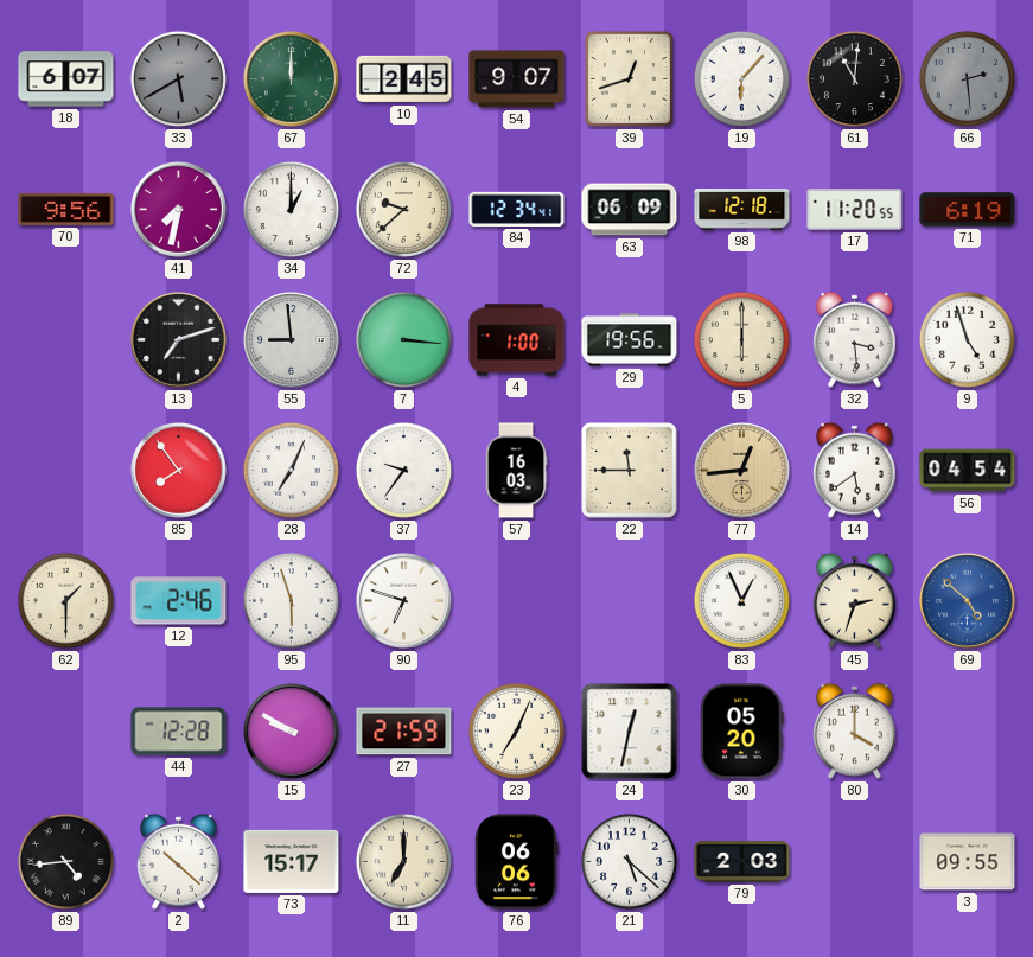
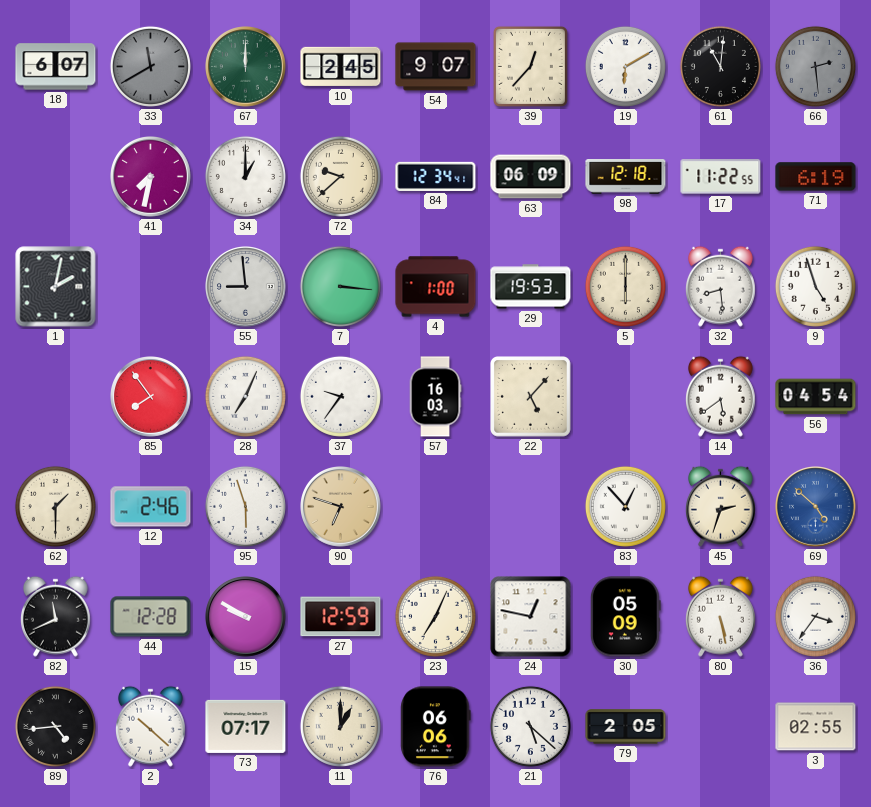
33: 5:40 -> 11:40 (150, 66)
39: 12:42 -> 12:37 (530, 66)
19: 6:07 -> 6:10 (625, 66)
70: 9:56 -> none (66, 209)
17: 11:20 -> 11:22 (721, 177)
1: none -> 2:02 (56, 287)
13: 7:12 -> none (179, 340)
29: 19:56 -> 19:53 (531, 287)
32: 3:29 -> 8:29 (720, 286)
22: 11:45 -> 5:07 (531, 397)
77: 12:44 -> none (742, 471)
90 dial: white -> champagne (341, 507)
83: 12:56 -> 12:53 (625, 506)
82: none -> 11:41 (55, 616)
27: 21:59 -> 12:59 (341, 617)
24: 12:32 -> 12:47 (531, 617)
30: 05:20 -> 05:09 (625, 617)
80: 4:00 -> 5:28 (720, 616)
36: none -> 3:36 (815, 616)
73: 15:17 -> 07:17 (246, 726)
11: 7:00 -> 1:00 (340, 726)
79: 2:03 -> 2:05 (626, 727)
3: 09:55 -> 02:55 (816, 727)
